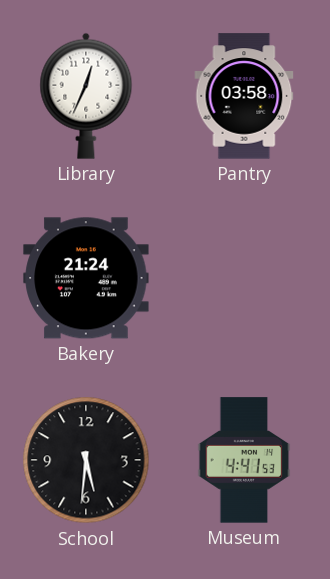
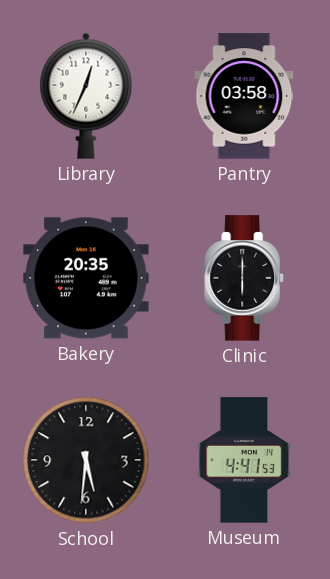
Bakery: 21:24 -> 20:35 (86, 278)
Clinic: none -> 6:00 (244, 278)
